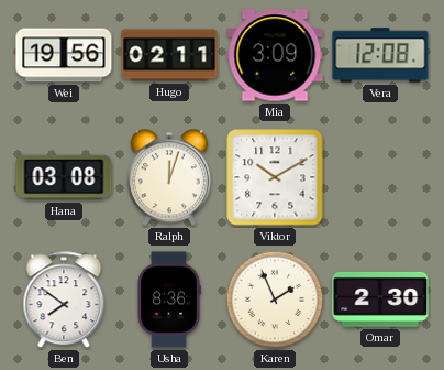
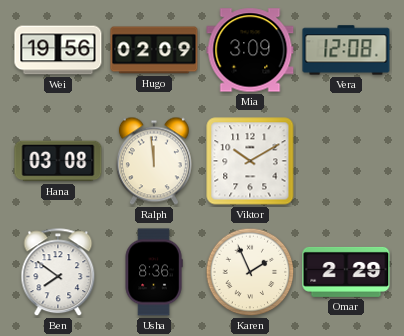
Hugo: 02:11 -> 02:09 (154, 50)
Ralph: 12:03 -> 11:59 (154, 161)
Omar: 2:30 -> 2:29 (346, 272)
